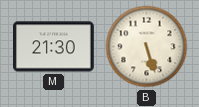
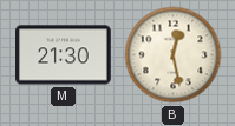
B: 5:27 -> 12:28 (174, 55)
